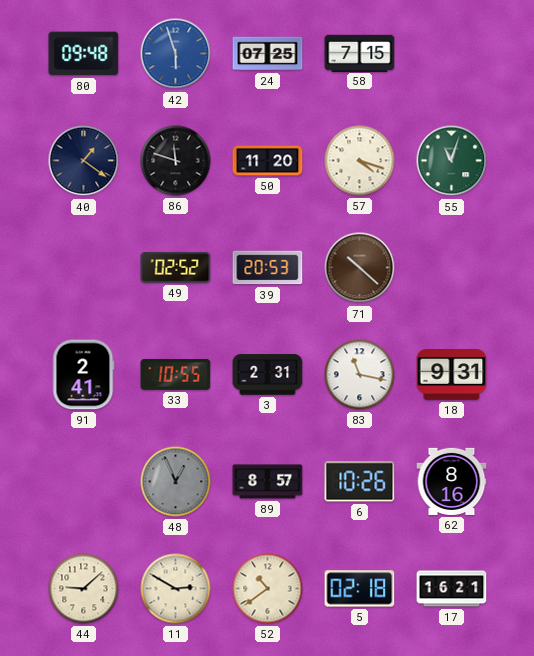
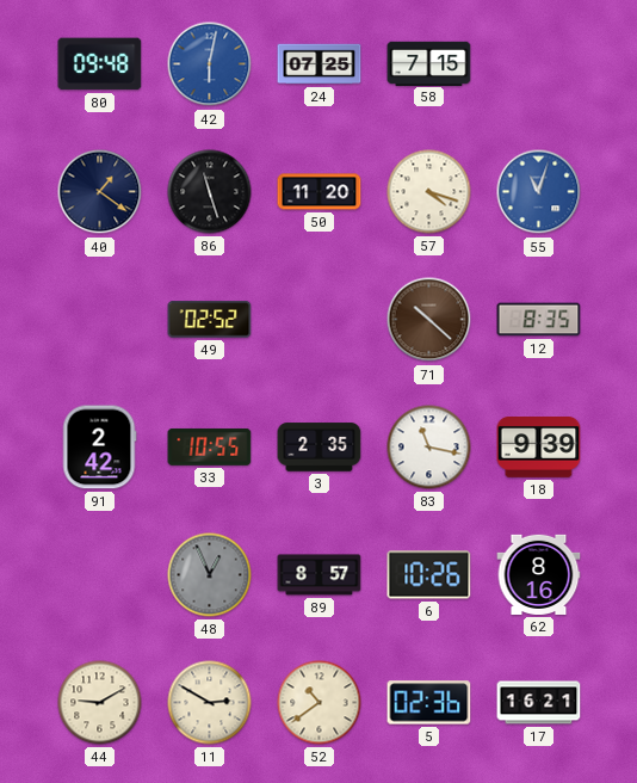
42: 5:57 -> 6:02 (210, 64)
86: 11:48 -> 11:27 (210, 192)
55 dial: green -> blue (539, 192)
39: 20:53 -> none (268, 268)
12: none -> 8:35 (539, 320)
91: 2:41 -> 2:42 (99, 448)
3: 2:31 -> 2:35 (320, 448)
18: 9:31 -> 9:39 (539, 448)
44: 9:08 -> 9:10 (100, 703)
5: 02:18 -> 02:36 (429, 703)
